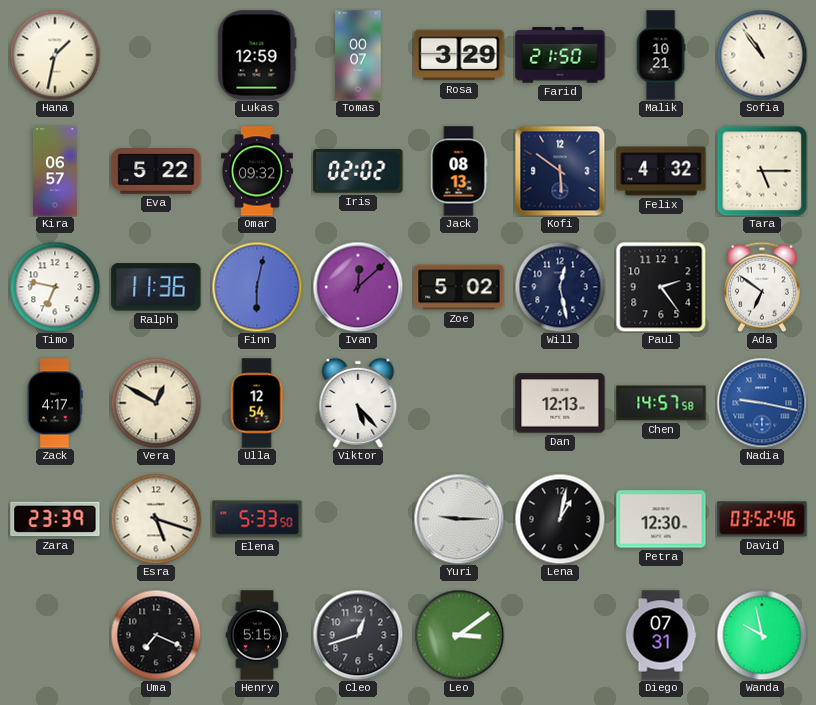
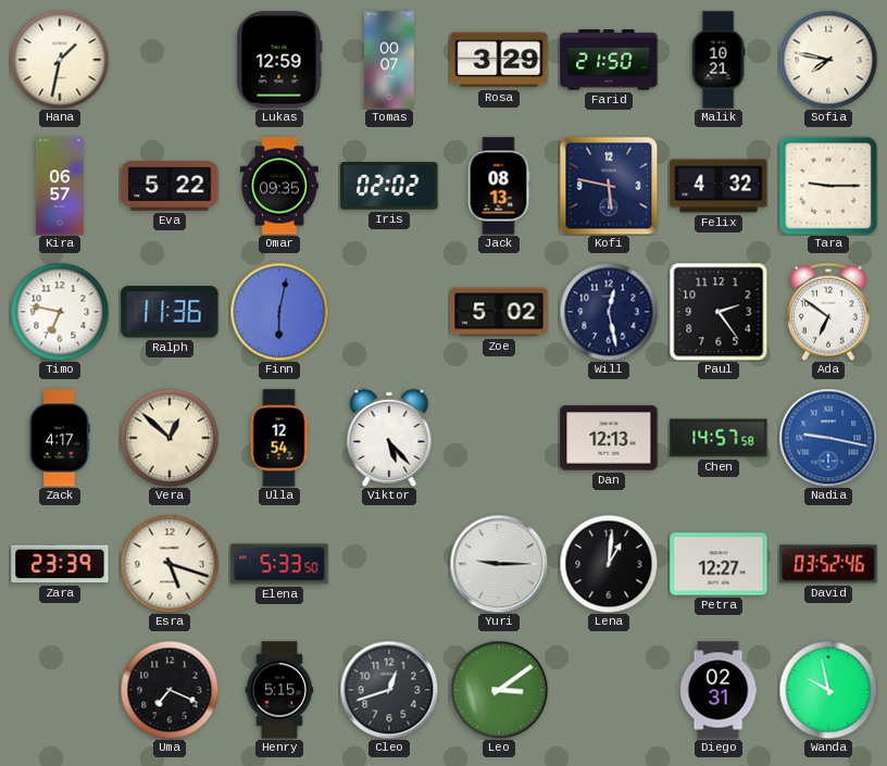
Sofia: 10:54 -> 7:47 (828, 60)
Omar: 09:32 -> 09:35 (279, 186)
Kofi: 5:51 -> 5:47 (609, 186)
Tara: 5:15 -> 9:15 (828, 186)
Ivan: 12:08 -> none (358, 287)
Vera: 12:50 -> 12:52 (170, 438)
Lena: 1:02 -> 1:01 (609, 564)
Petra: 12:30 -> 12:27 (719, 564)
Diego: 07:31 -> 02:31 (719, 690)
